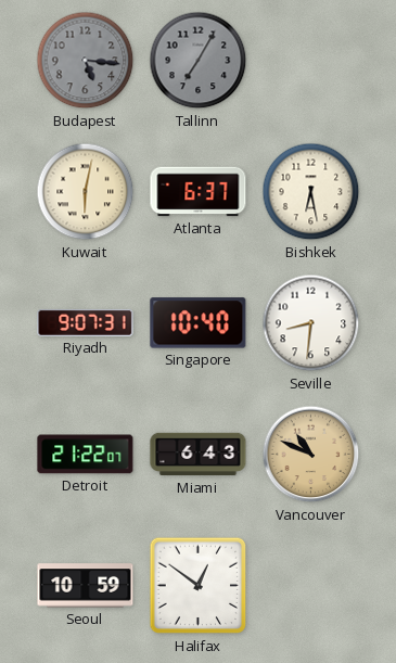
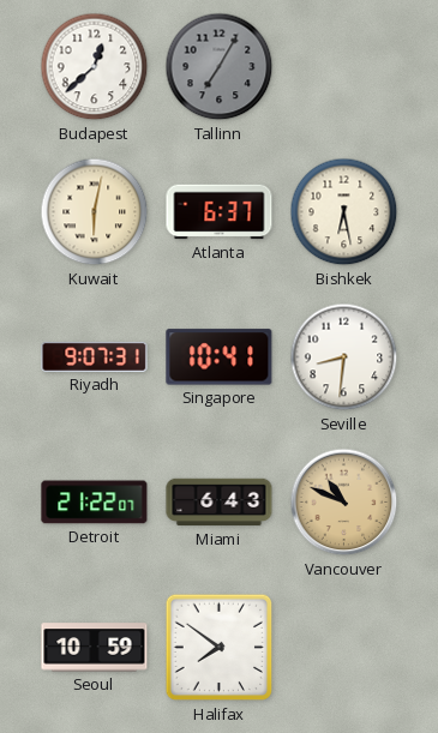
Budapest: 5:16 -> 12:38 (95, 67)
Budapest dial: grey -> white (95, 67)
Singapore: 10:40 -> 10:41 (220, 358)
Halifax: 12:51 -> 7:51 (220, 648)
